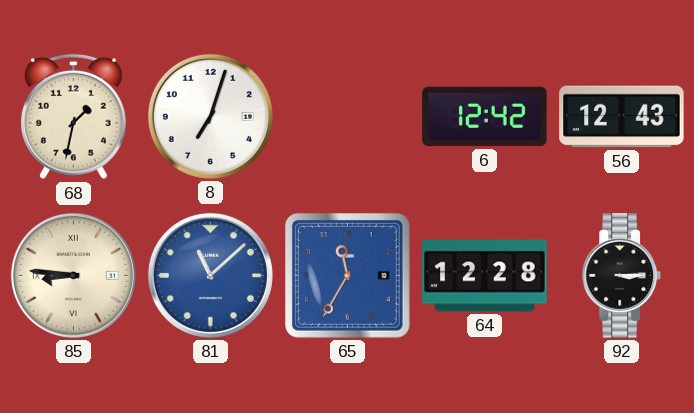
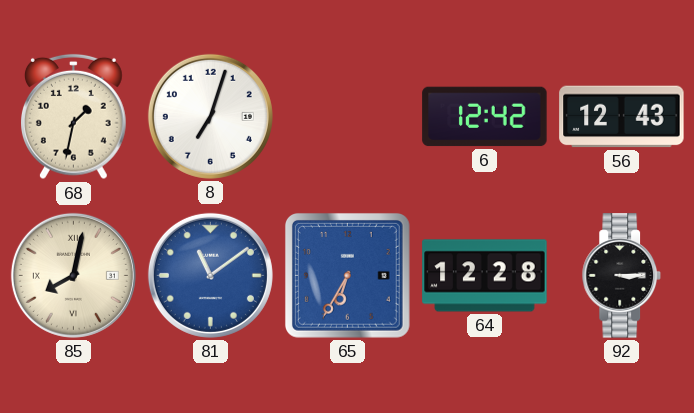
85: 8:46 -> 8:02 (73, 275)
81: 11:08 -> 11:09 (210, 275)
65: 11:35 -> 6:35 (347, 275)
